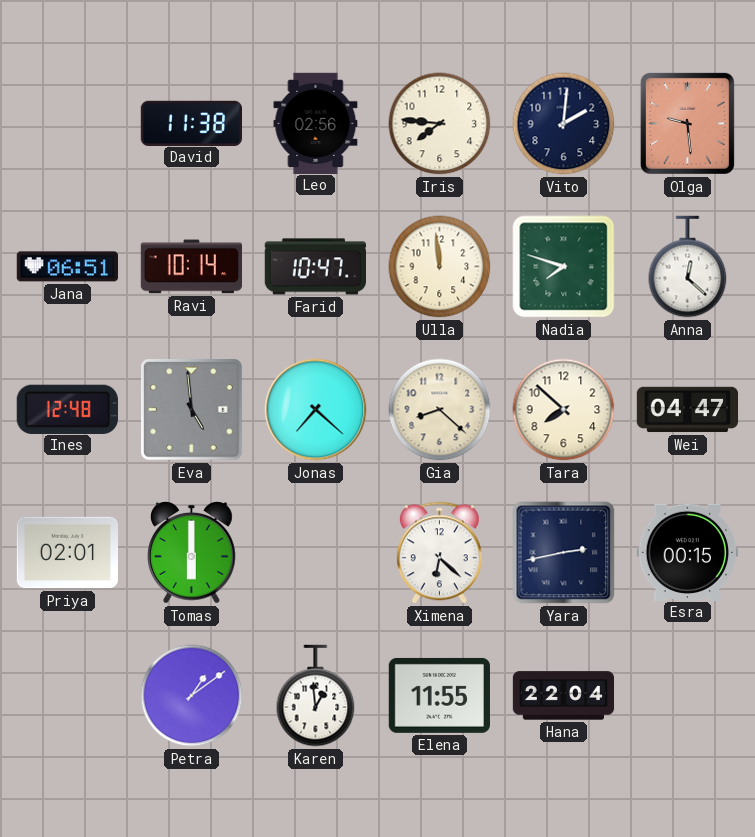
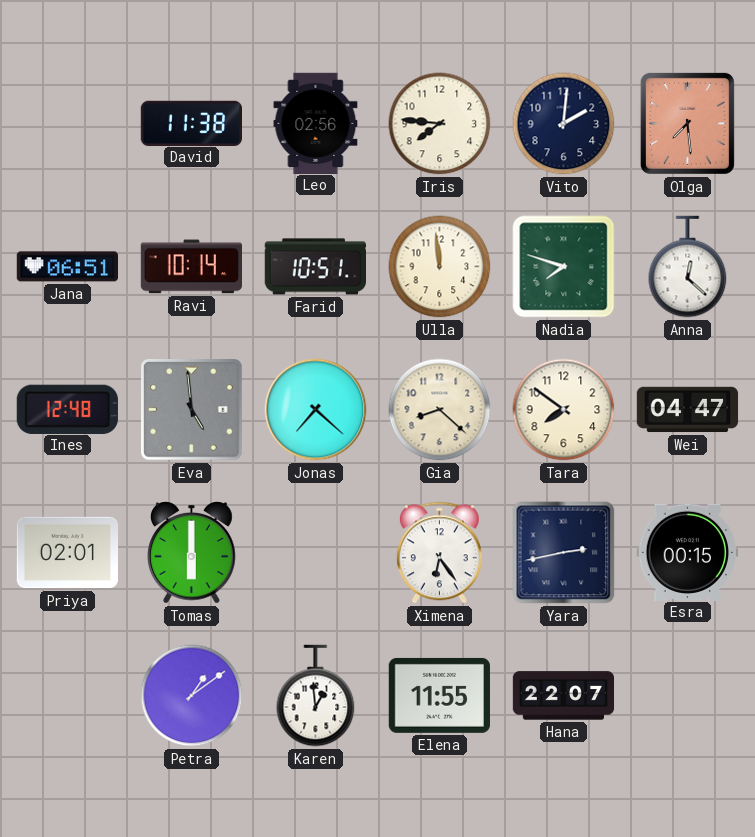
Olga: 9:29 -> 7:29 (687, 123)
Farid: 10:47 -> 10:51 (315, 267)
Tara: 7:52 -> 7:51 (564, 410)
Ximena: 6:22 -> 6:24 (439, 553)
Hana: 22:04 -> 22:07 (564, 696)
